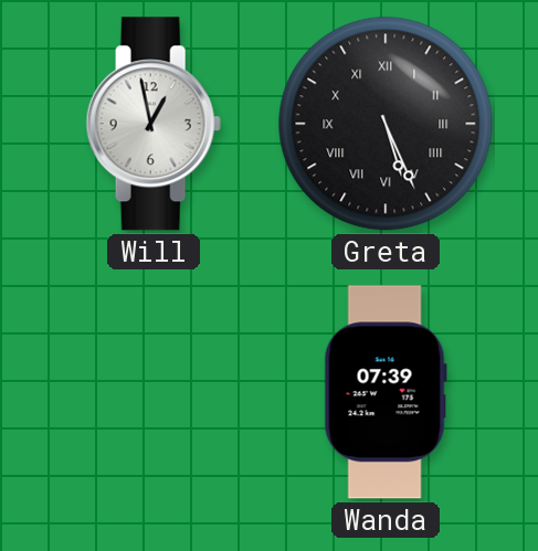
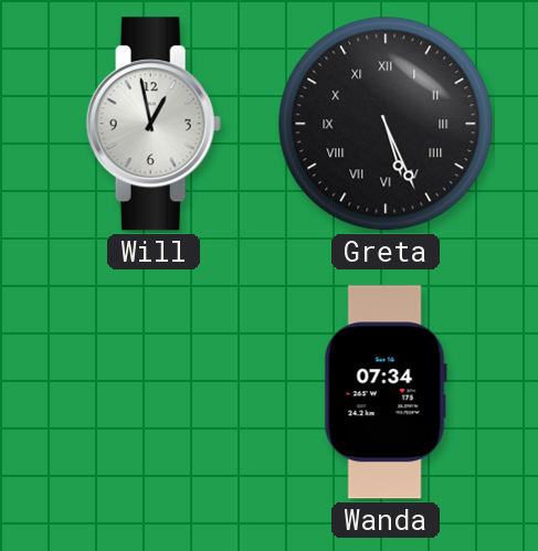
Wanda: 07:39 -> 07:34 (386, 392)
